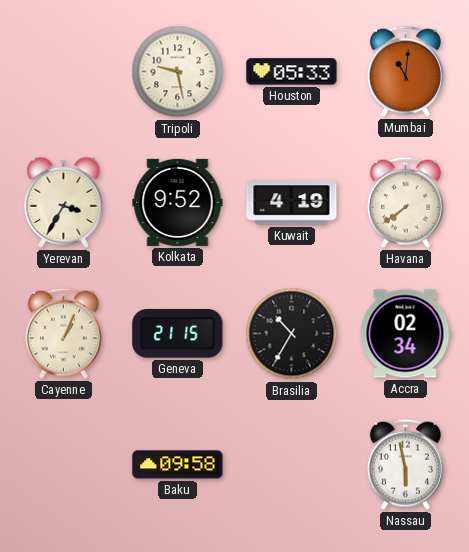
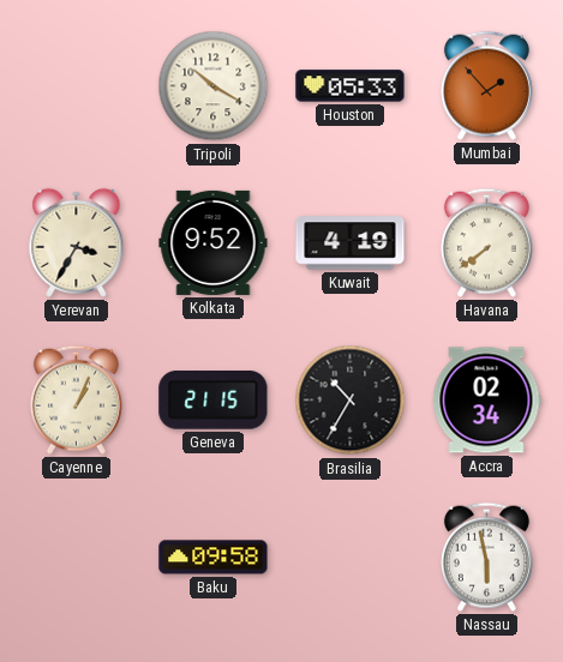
Tripoli: 9:28 -> 10:20 (214, 86)
Mumbai: 11:01 -> 1:53 (486, 85)
